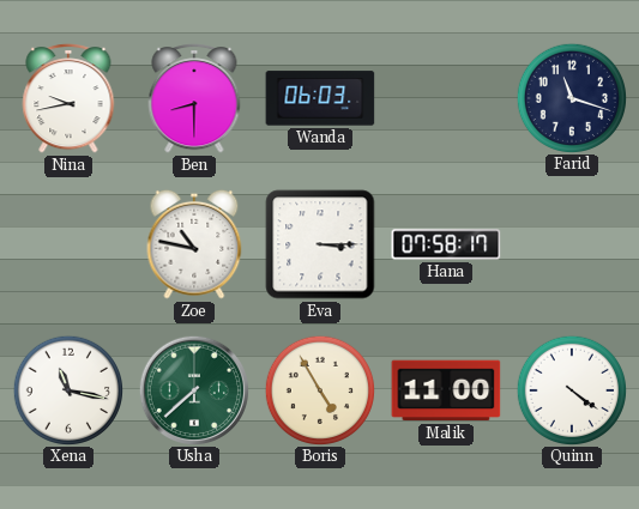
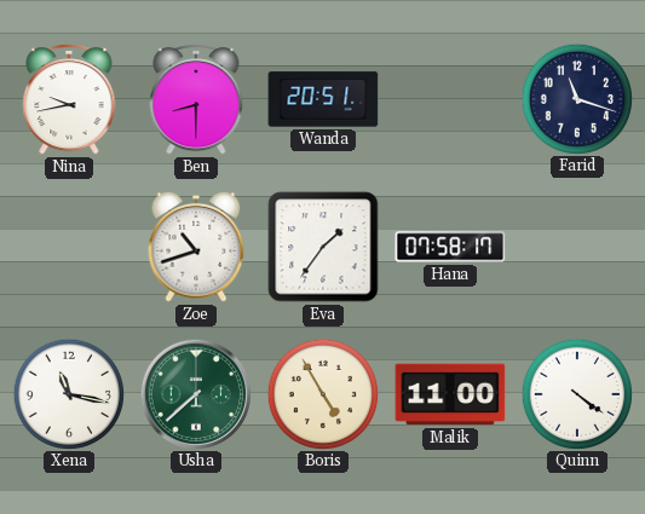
Wanda: 06:03 -> 20:51 (323, 99)
Zoe: 10:47 -> 10:42 (196, 247)
Eva: 3:15 -> 1:36 (323, 247)
